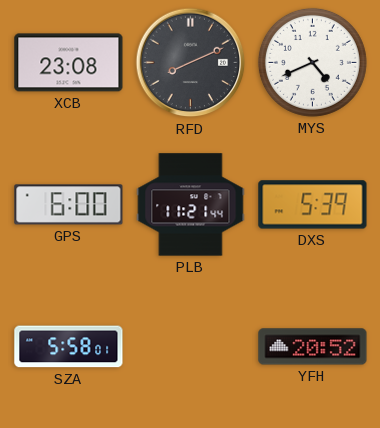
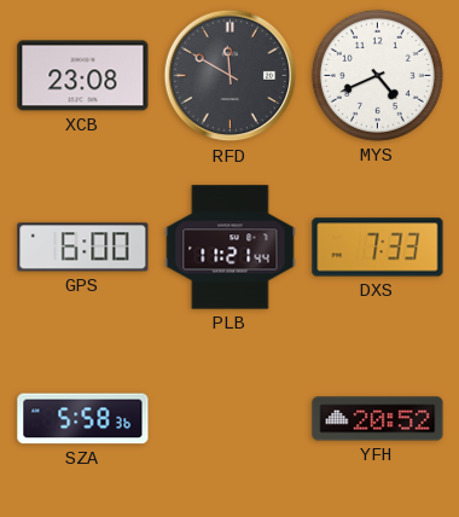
RFD: 8:11 -> 11:50 (231, 76)
DXS: 5:39 -> 7:33 (378, 248)
SZA: 5:58:01 -> 5:58:36 (83, 419)
